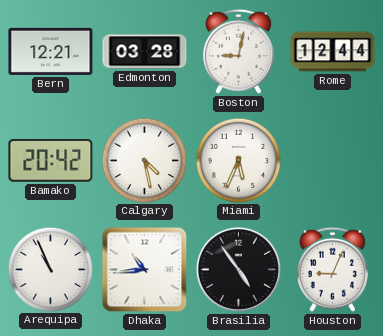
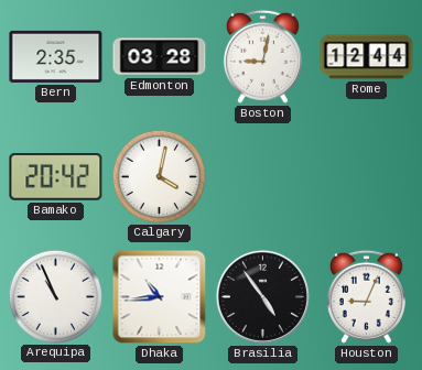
Bern: 12:21 -> 2:35 (56, 56)
Calgary: 4:28 -> 4:02 (159, 176)
Miami: 5:34 -> none (238, 160)
